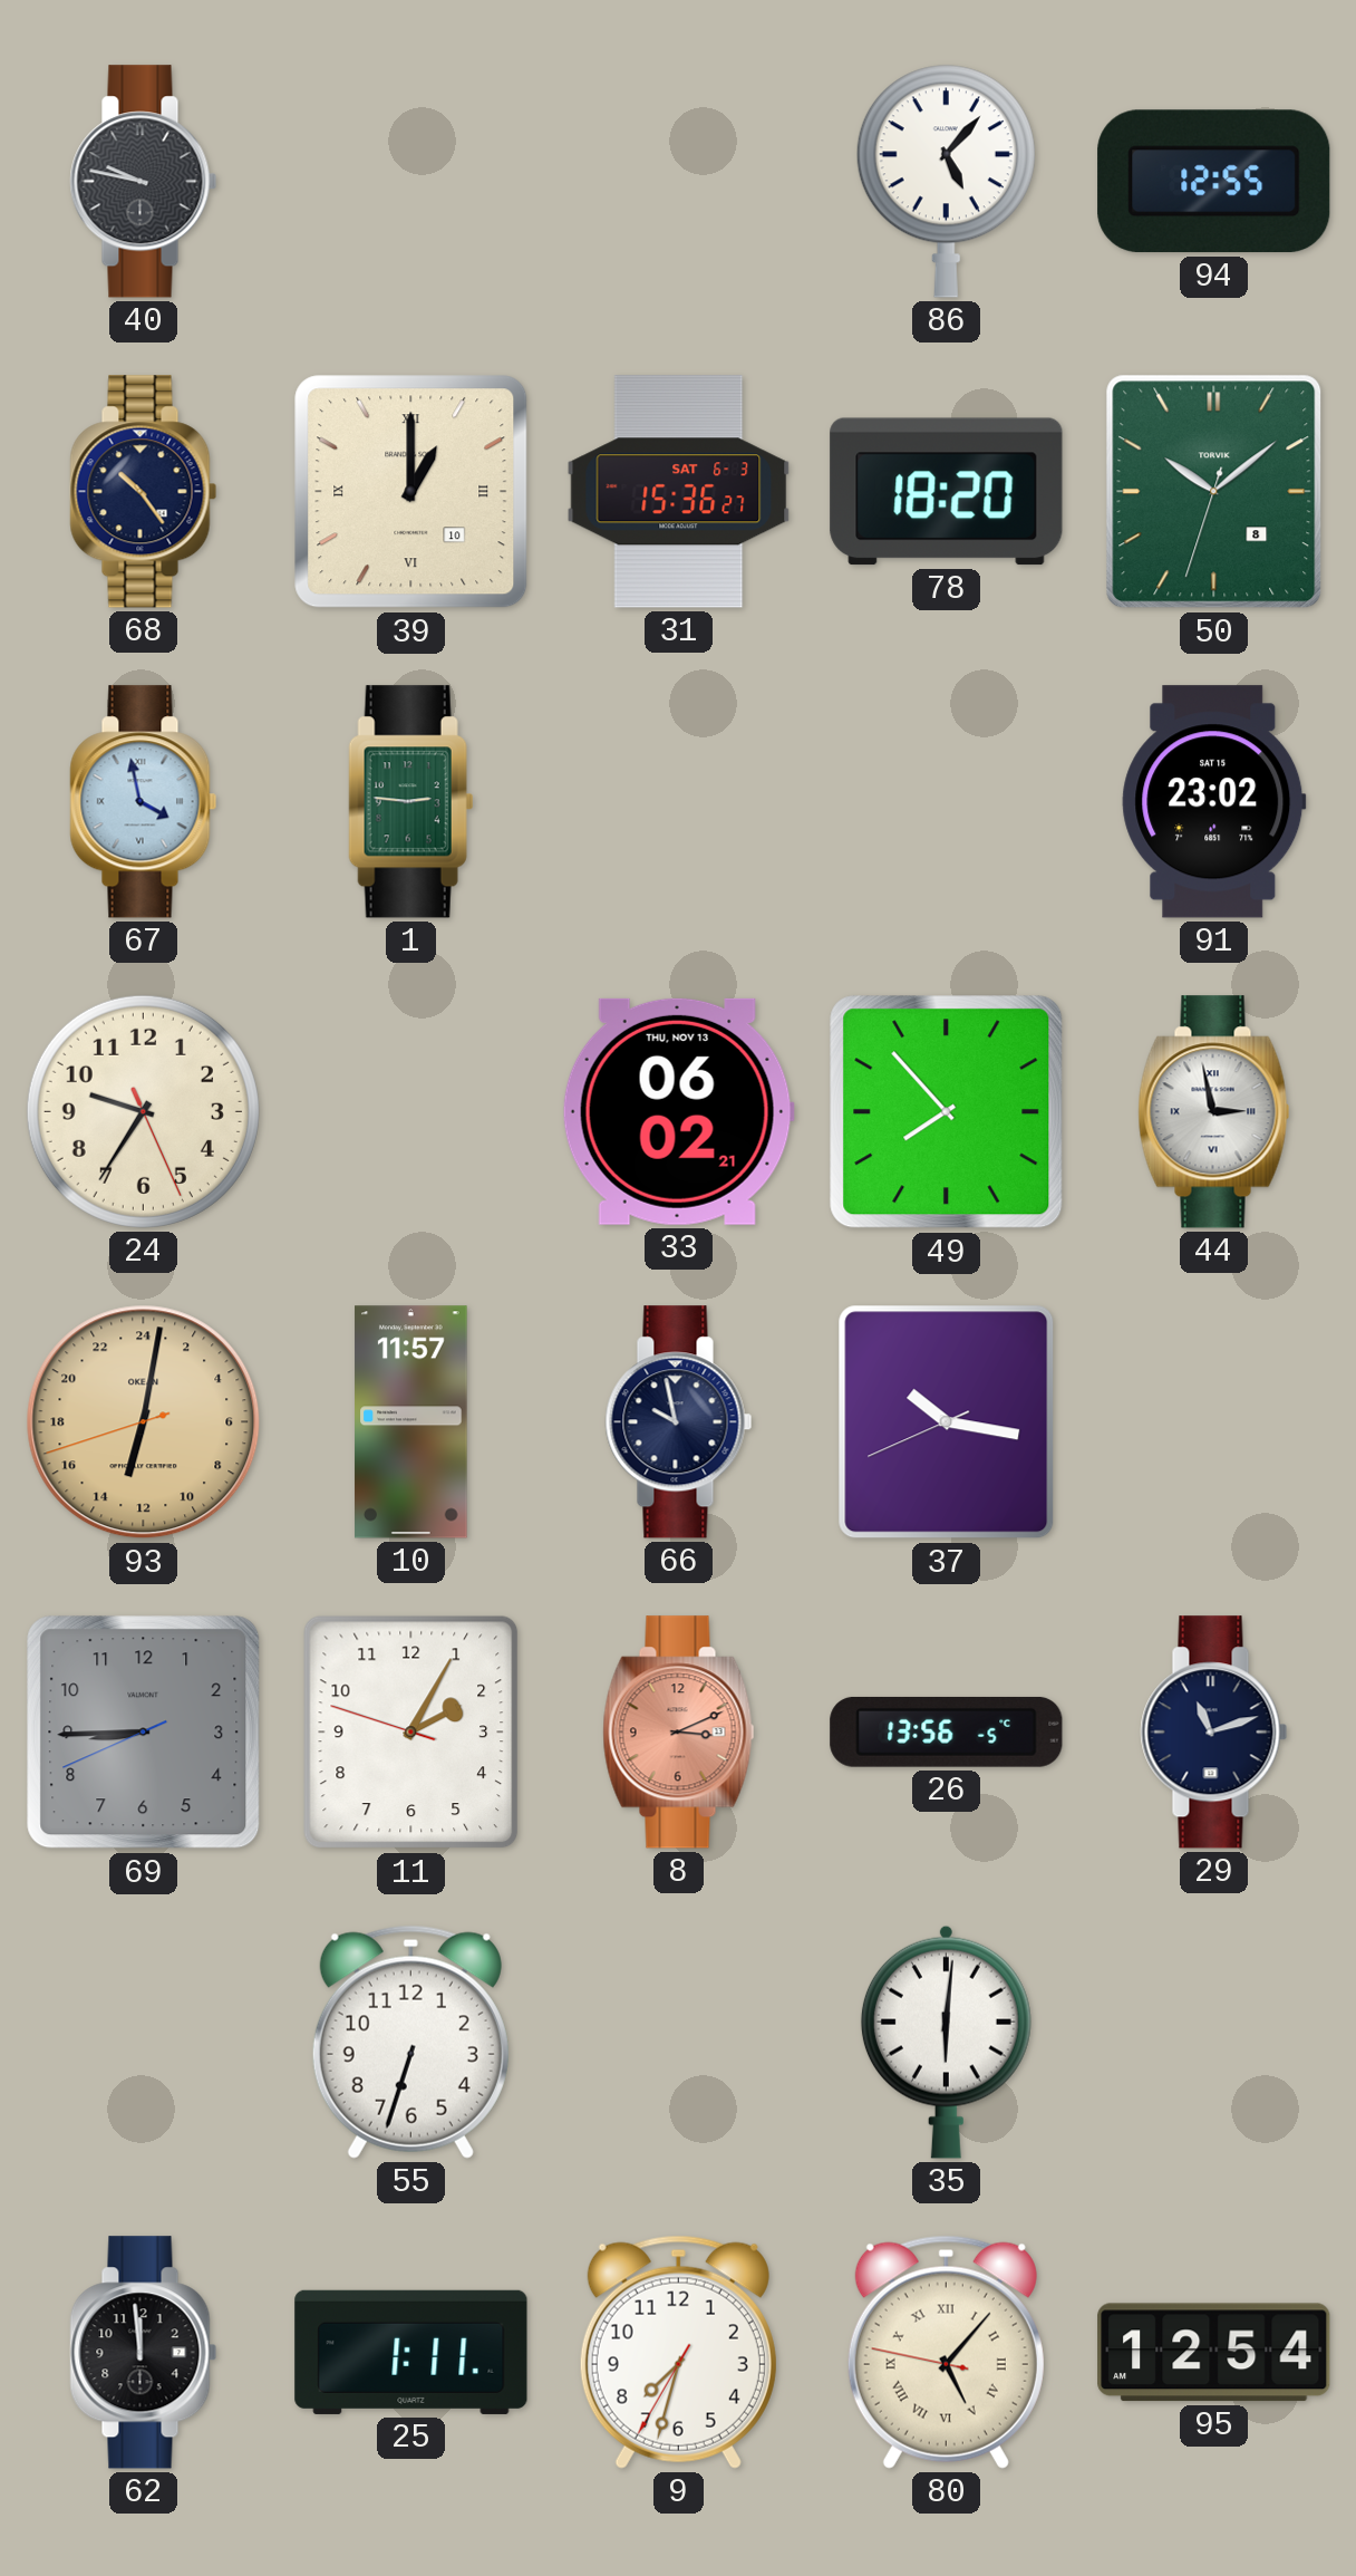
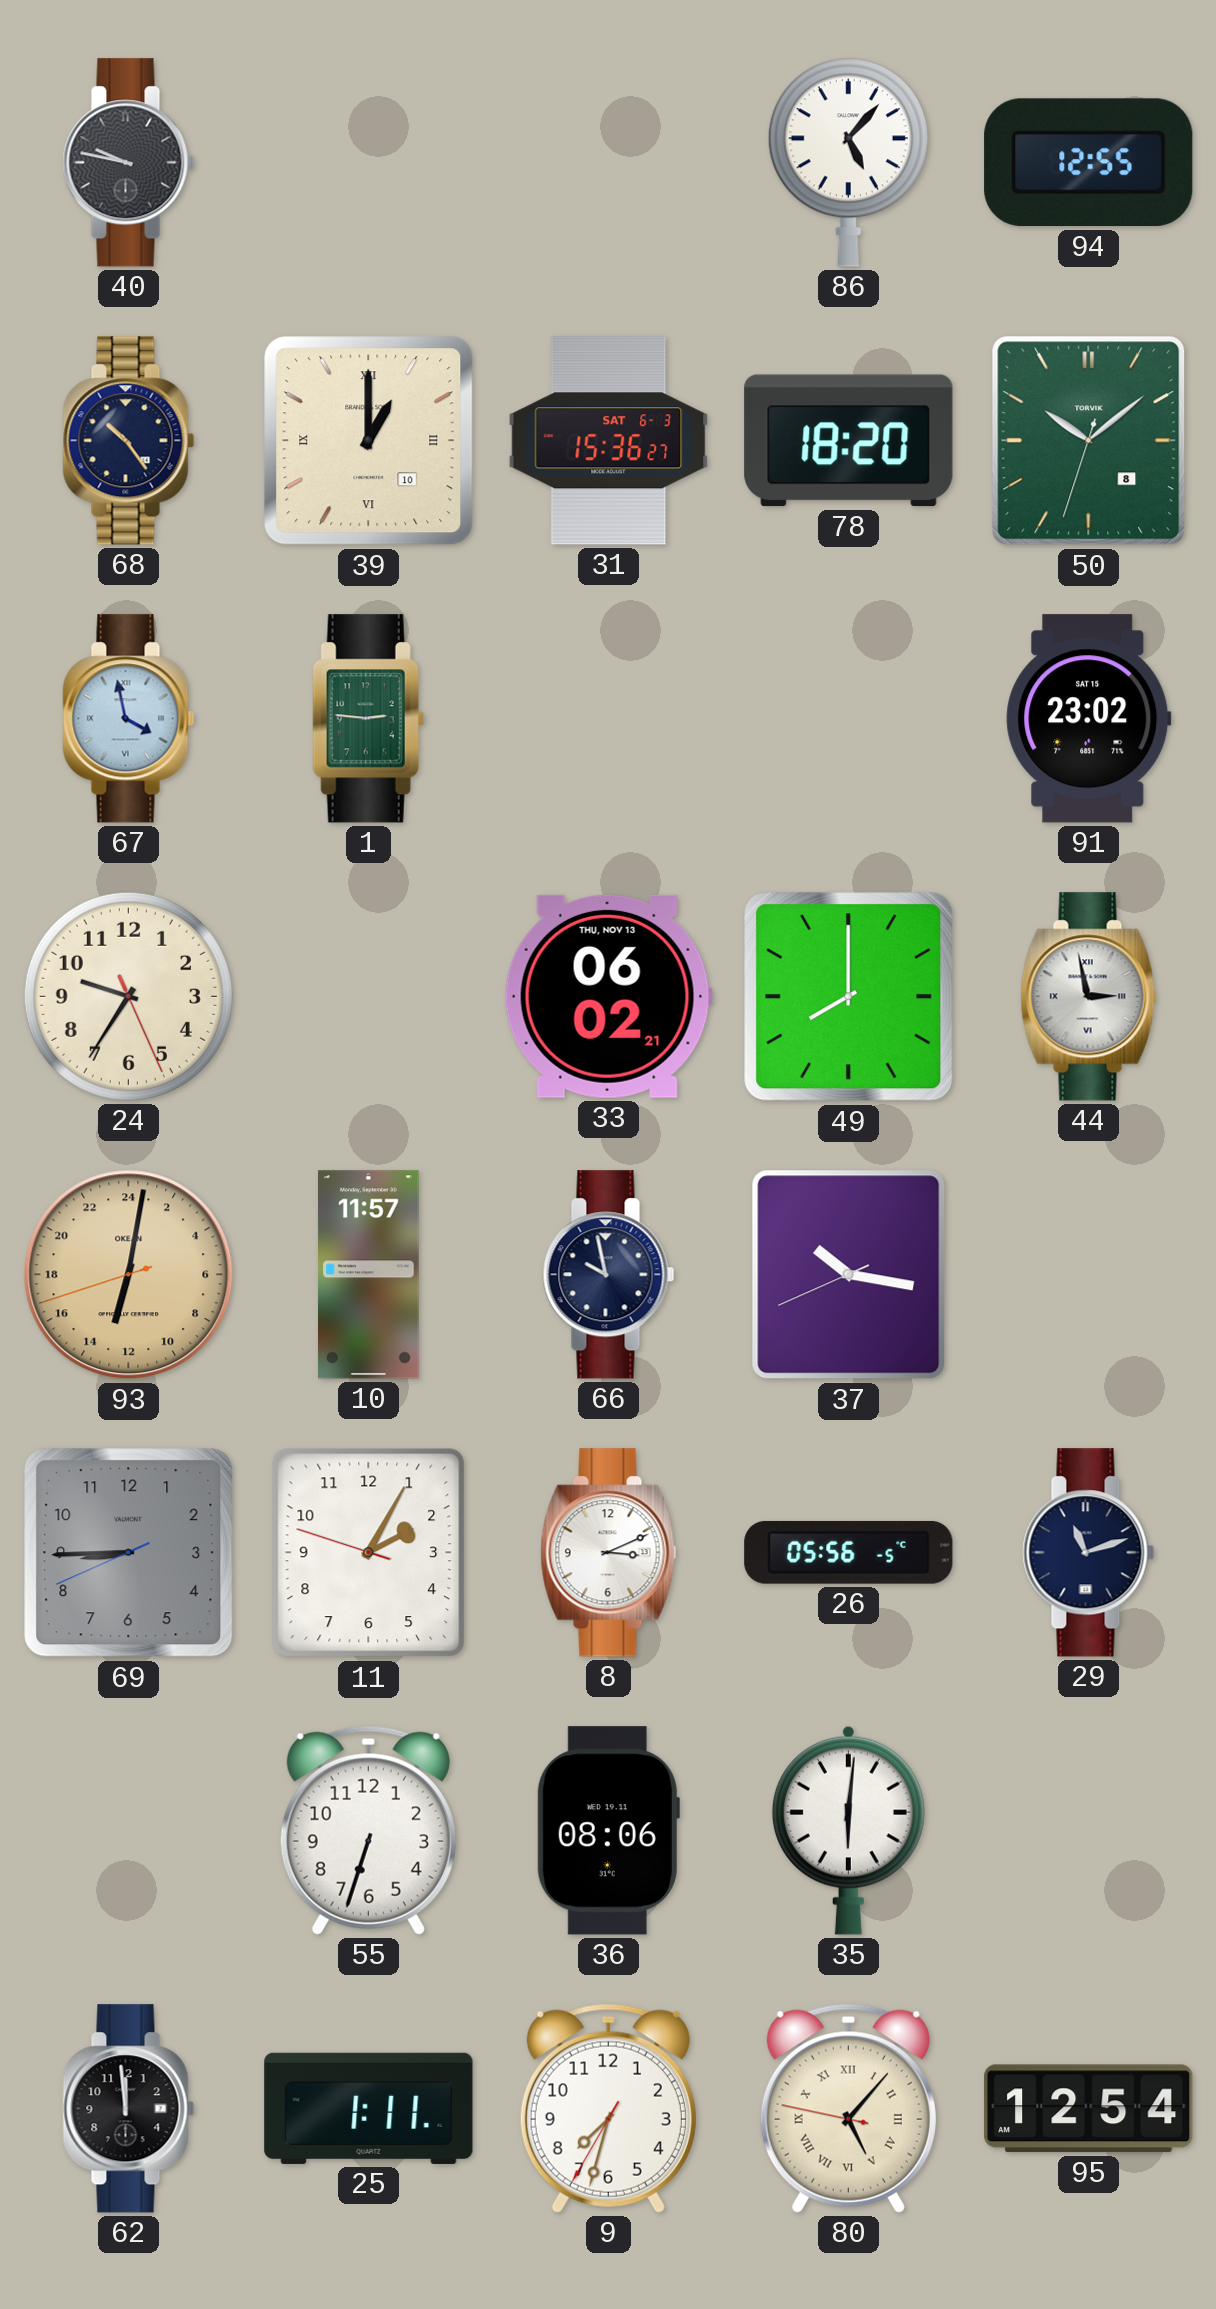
49: 7:53 -> 8:00 (849, 997)
8 dial: salmon -> white (609, 1553)
26: 13:56 -> 05:56 (849, 1552)
36: none -> 08:06 (608, 1831)
